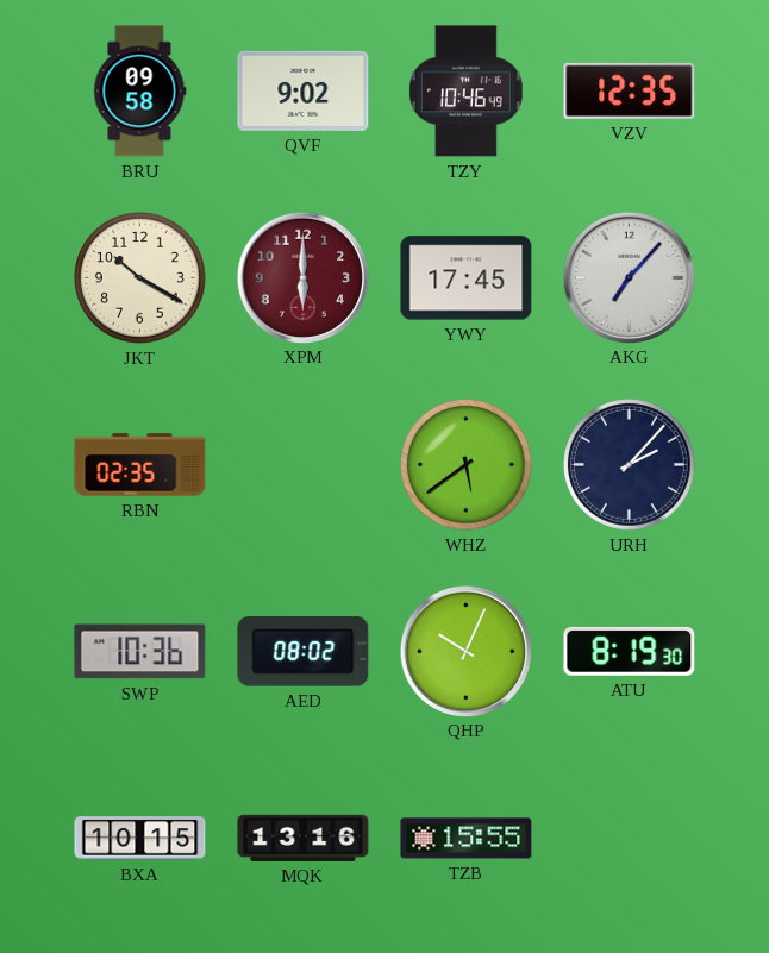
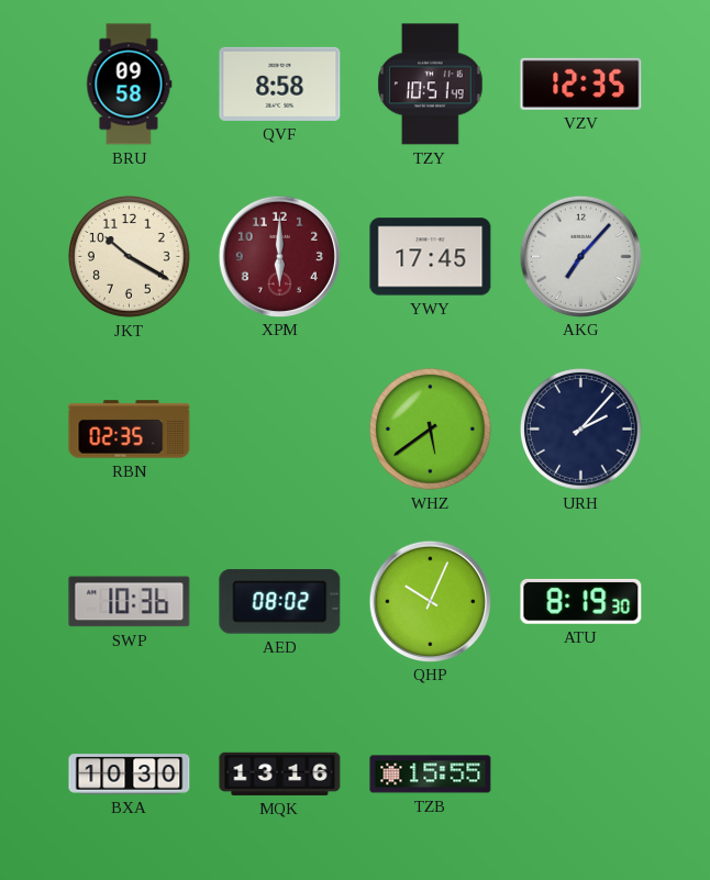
QVF: 9:02 -> 8:58 (280, 83)
TZY: 10:46 -> 10:51 (431, 85)
BXA: 10:15 -> 10:30 (130, 775)
